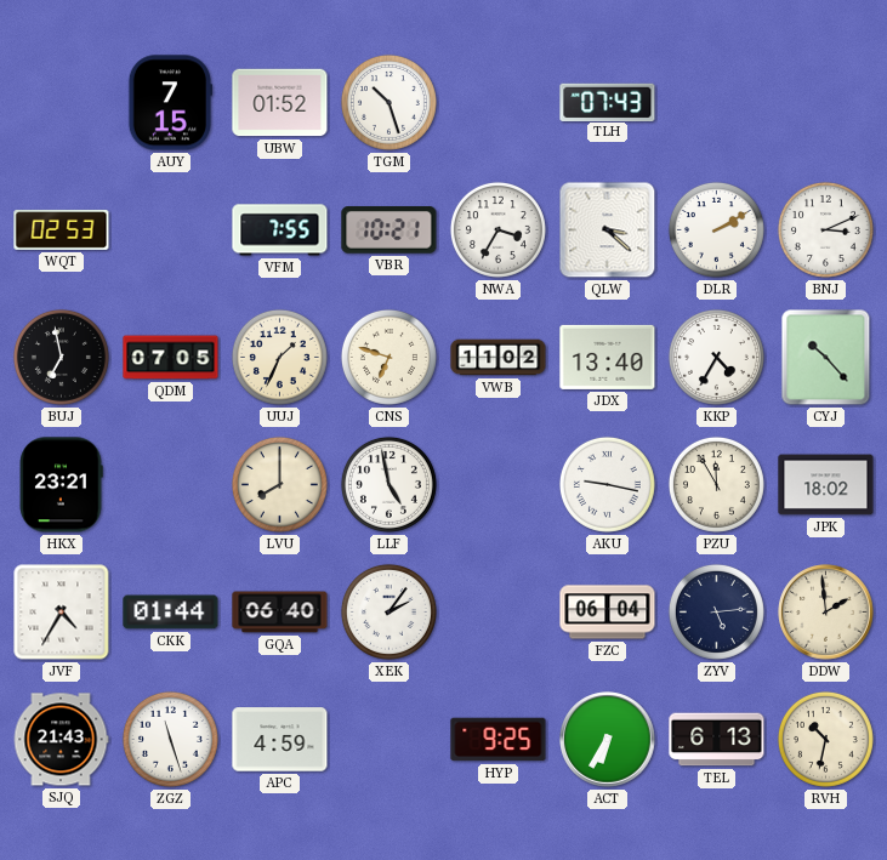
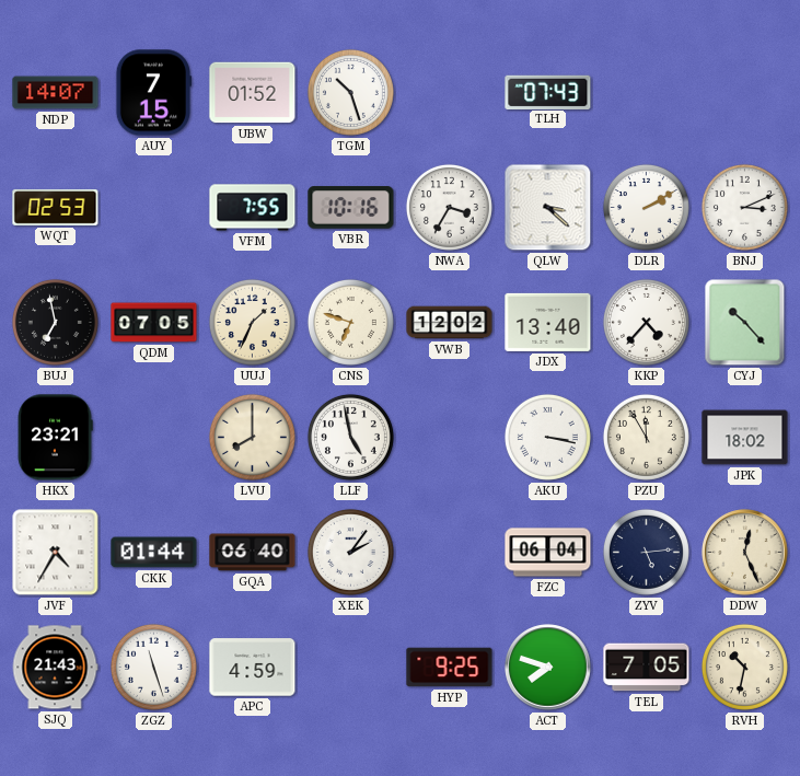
NDP: none -> 14:07 (56, 93)
VBR: 10:21 -> 10:16 (351, 208)
VWB: 11:02 -> 12:02 (450, 323)
KKP: 4:35 -> 4:37 (646, 322)
AKU: 9:17 -> 3:17 (547, 437)
DDW: 1:59 -> 12:26 (745, 553)
ACT: 6:35 -> 7:48 (548, 668)
TEL: 6:13 -> 7:05 (647, 668)
